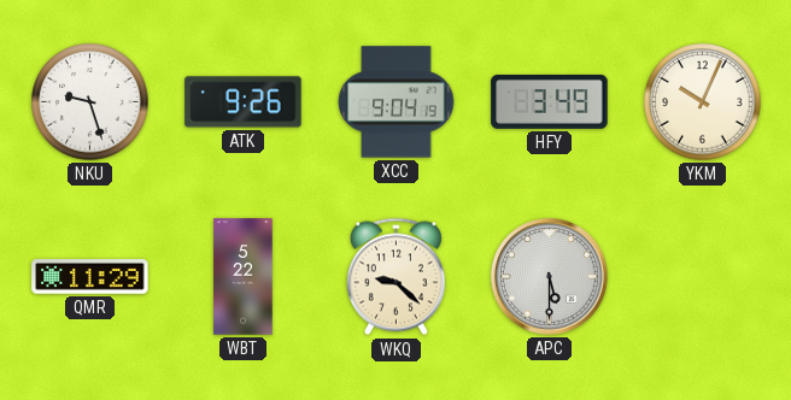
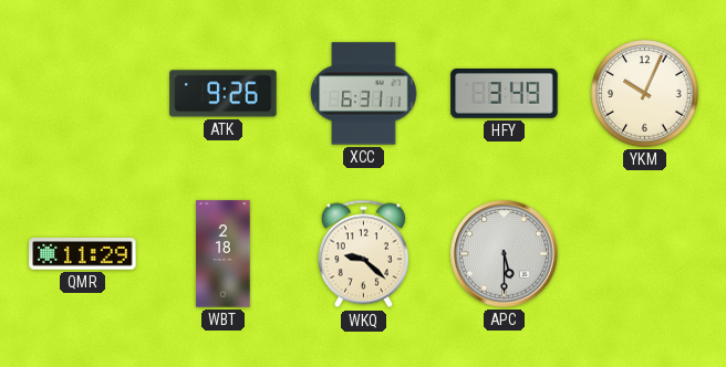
NKU: 9:27 -> none (90, 102)
XCC: 9:04 -> 6:31 (364, 94)
WBT: 5:22 -> 2:18 (224, 254)
